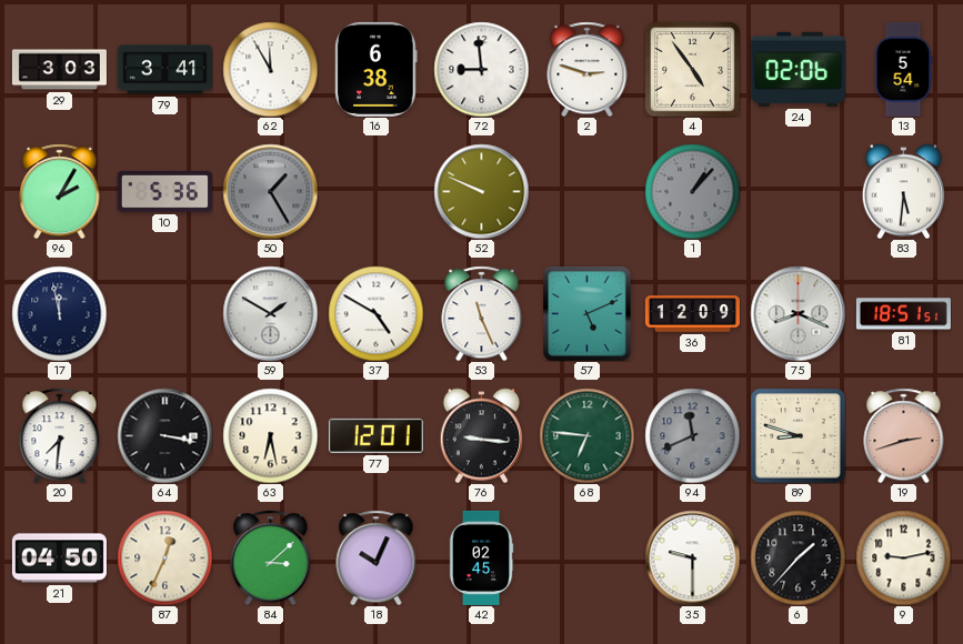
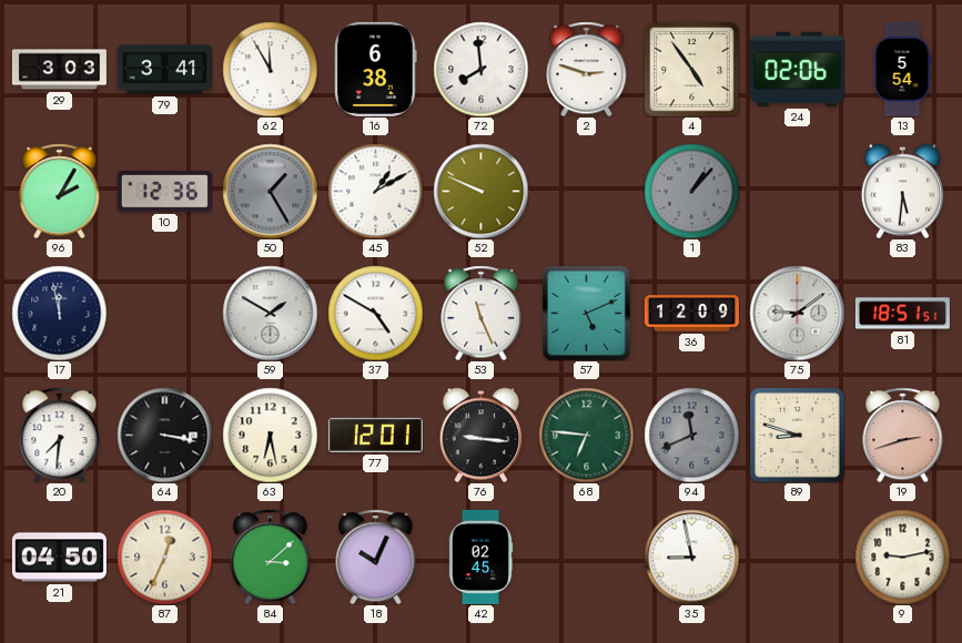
72: 8:59 -> 7:59 (480, 69)
10: 5:36 -> 12:36 (164, 192)
45: none -> 1:10 (375, 191)
75: 8:19 -> 9:09 (797, 313)
35: 9:30 -> 8:58 (691, 557)
6: 1:37 -> none (798, 557)
